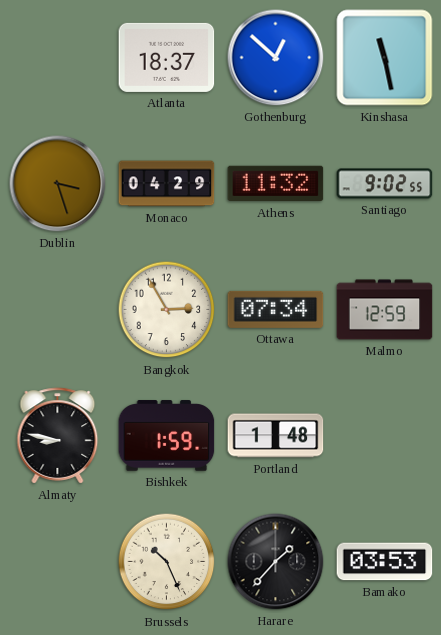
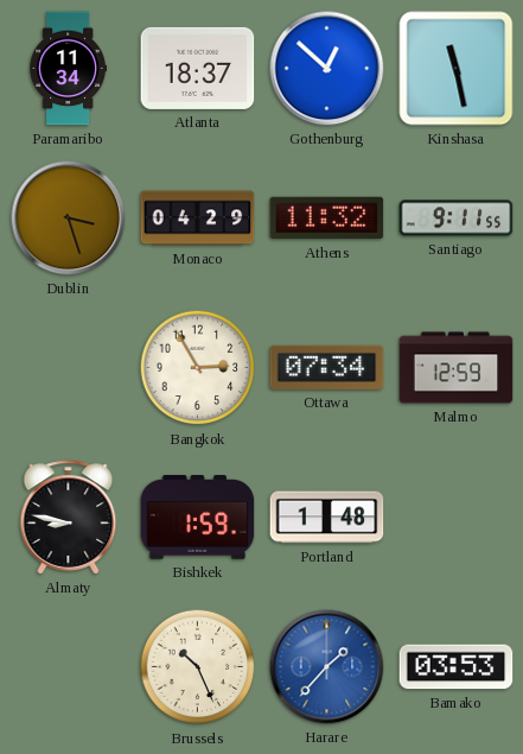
Paramaribo: none -> 11:34 (68, 69)
Santiago: 9:02 -> 9:11 (457, 218)
Harare dial: black -> blue (327, 667)
